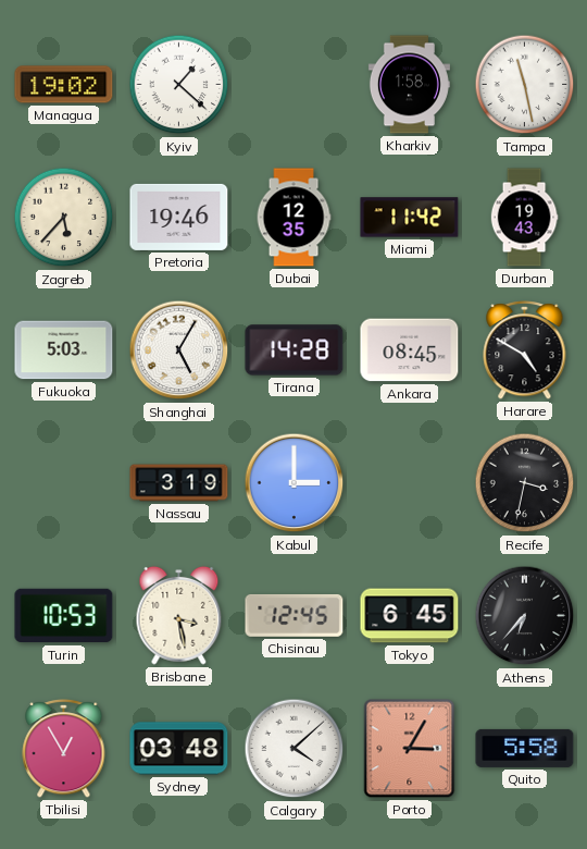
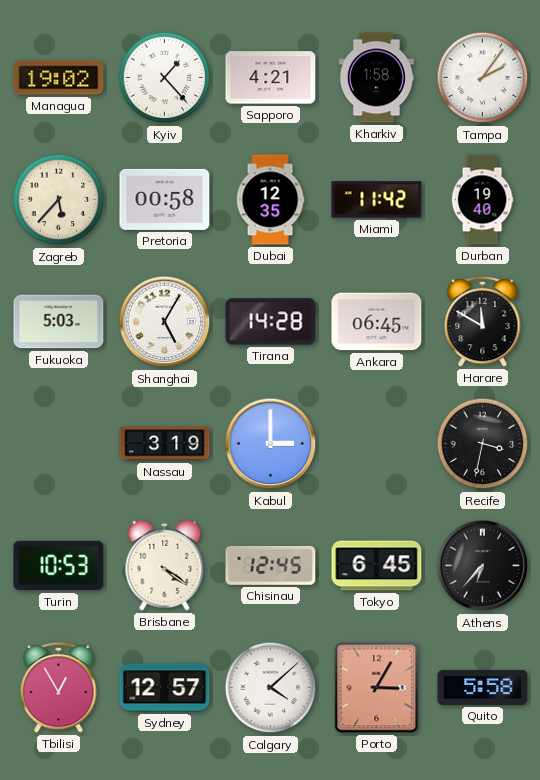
Kyiv: 1:22 -> 1:23 (165, 78)
Sapporo: none -> 4:21 (271, 78)
Tampa: 11:28 -> 2:06 (483, 78)
Pretoria: 19:46 -> 00:58 (165, 199)
Durban: 19:43 -> 19:40 (482, 200)
Ankara: 08:45 -> 06:45 (377, 322)
Harare: 4:50 -> 11:50 (483, 321)
Brisbane: 3:28 -> 4:21 (165, 565)
Sydney: 03:48 -> 12:57 (165, 688)
